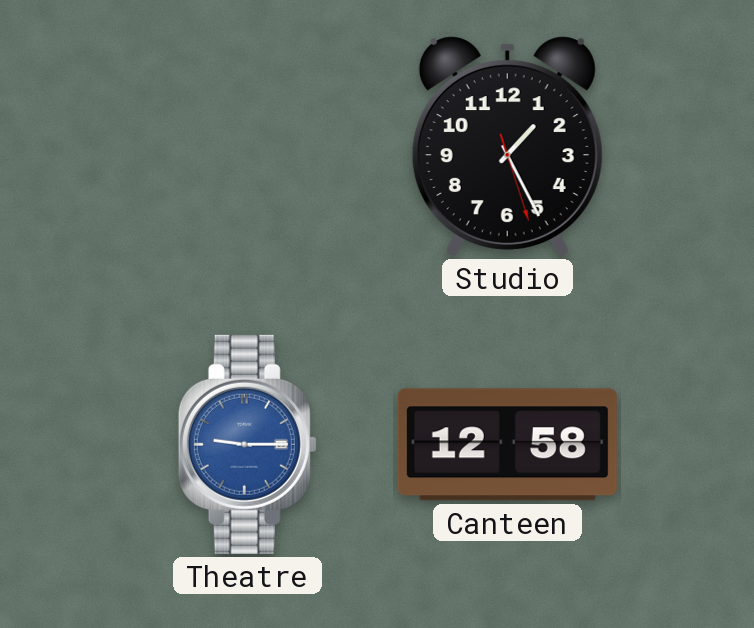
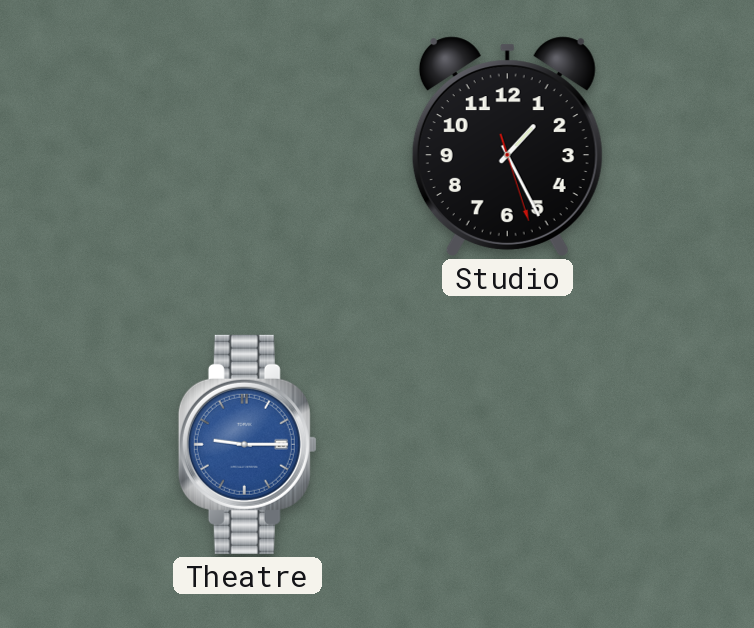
Canteen: 12:58 -> none (507, 445)
